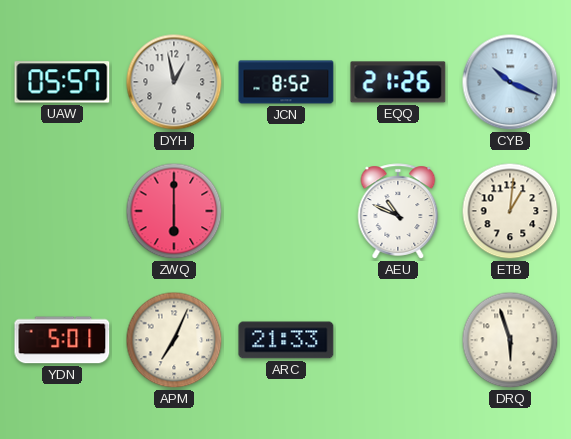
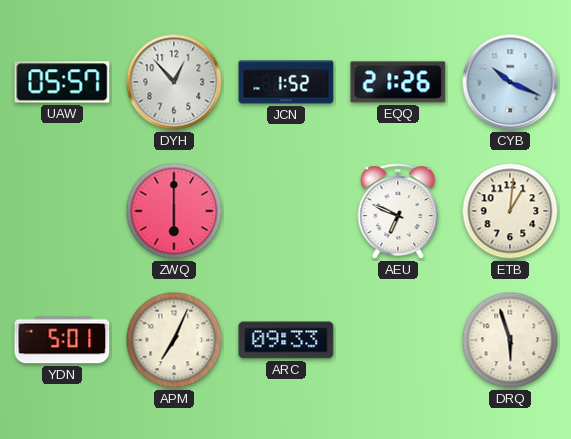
DYH: 12:58 -> 12:53 (174, 82)
JCN: 8:52 -> 1:52 (286, 82)
AEU: 10:49 -> 6:49 (398, 211)
ARC: 21:33 -> 09:33 (286, 340)
